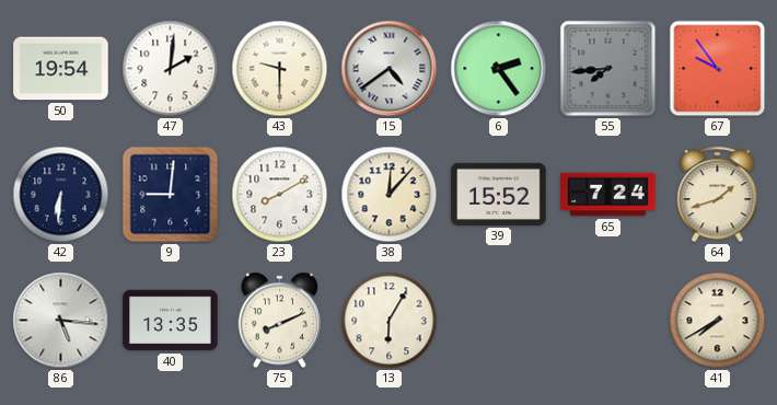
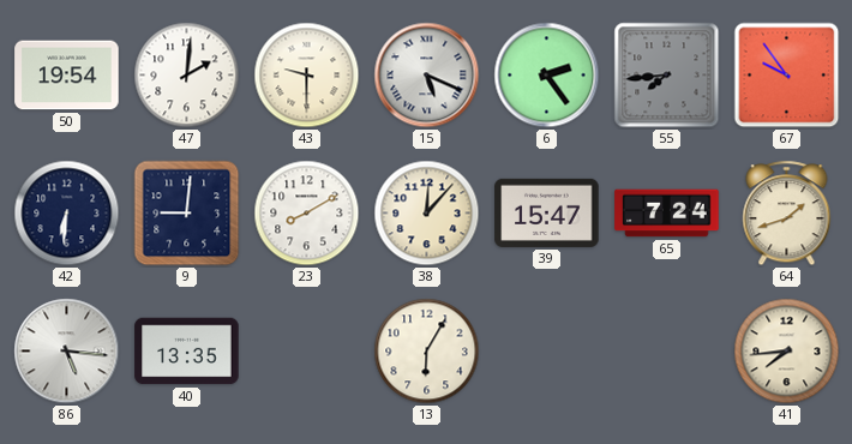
15: 4:39 -> 5:19 (427, 76)
39: 15:52 -> 15:47 (547, 212)
75: 8:11 -> none (280, 321)
41: 7:40 -> 7:44 (787, 352)
